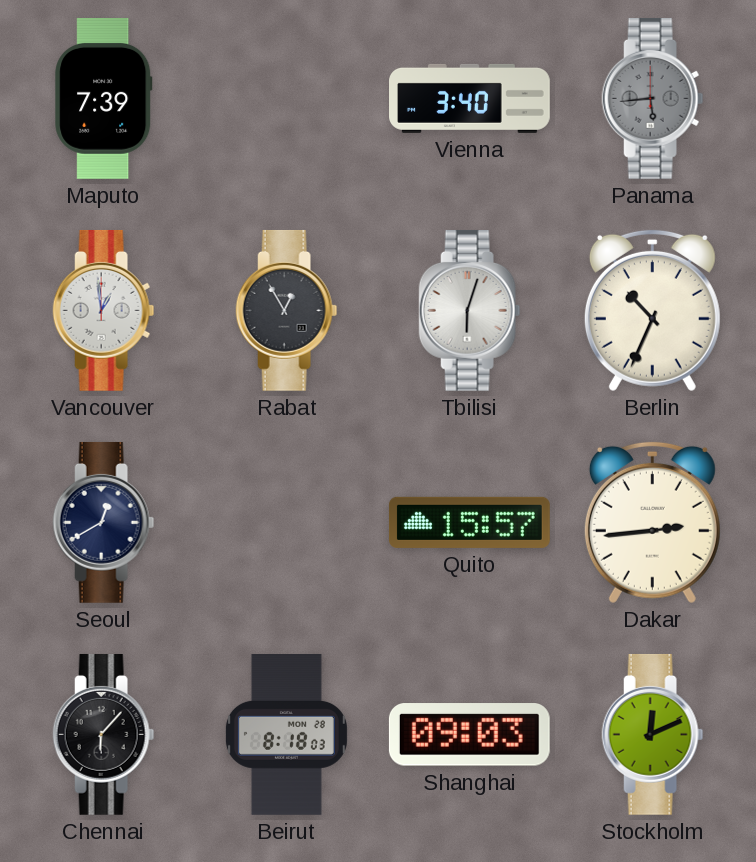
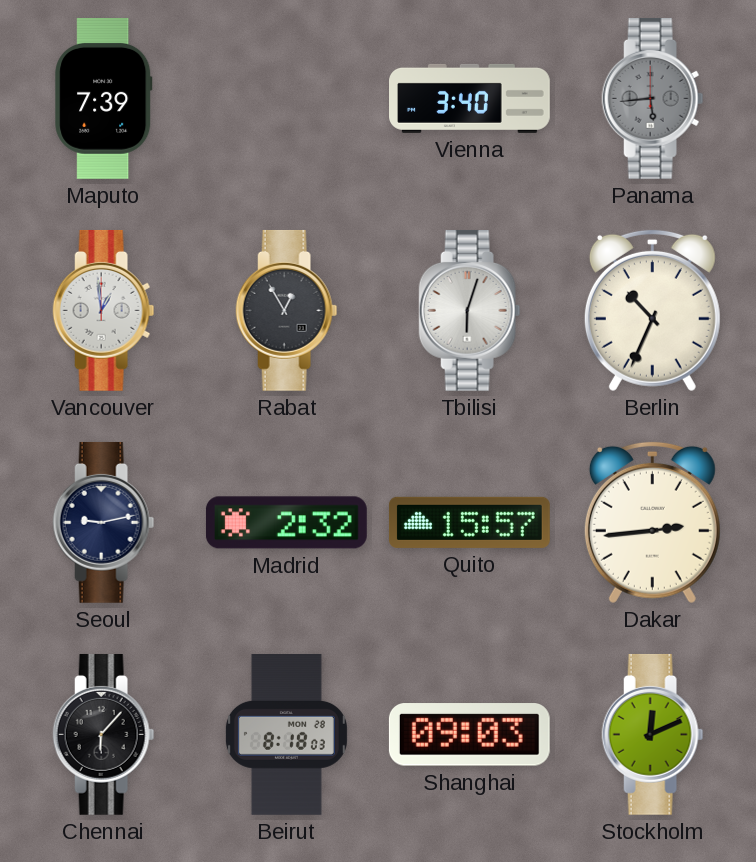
Seoul: 12:40 -> 9:13 (104, 522)
Madrid: none -> 2:32 (286, 523)
